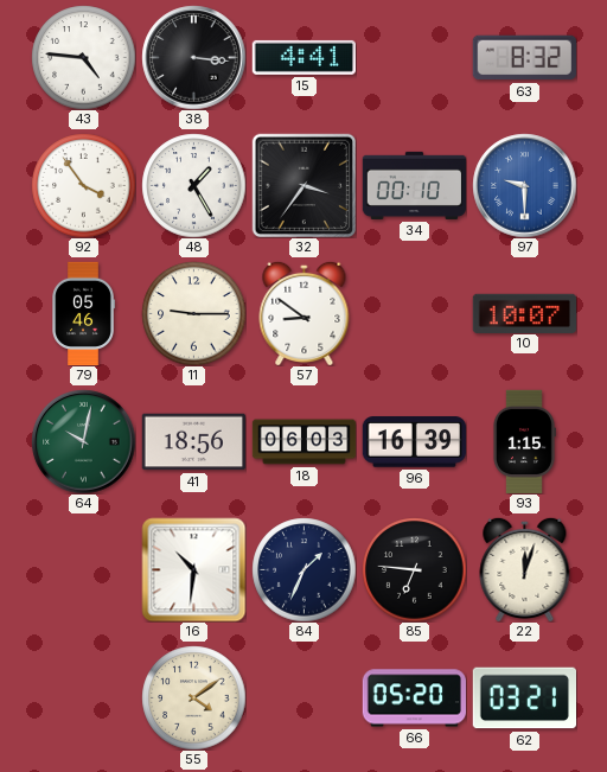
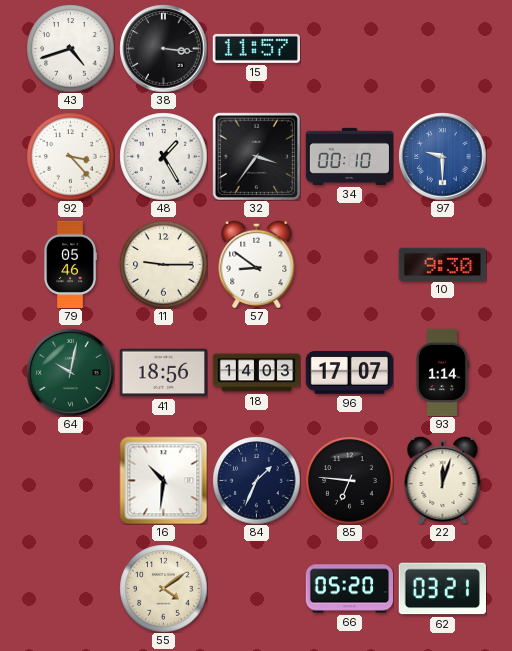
43: 4:46 -> 4:42 (70, 48)
15: 4:41 -> 11:57 (256, 48)
63: 8:32 -> none (524, 58)
92: 3:54 -> 3:23 (70, 156)
10: 10:07 -> 9:30 (442, 264)
18: 06:03 -> 14:03 (256, 373)
96: 16:39 -> 17:07 (349, 373)
93: 1:15 -> 1:14 (443, 372)
